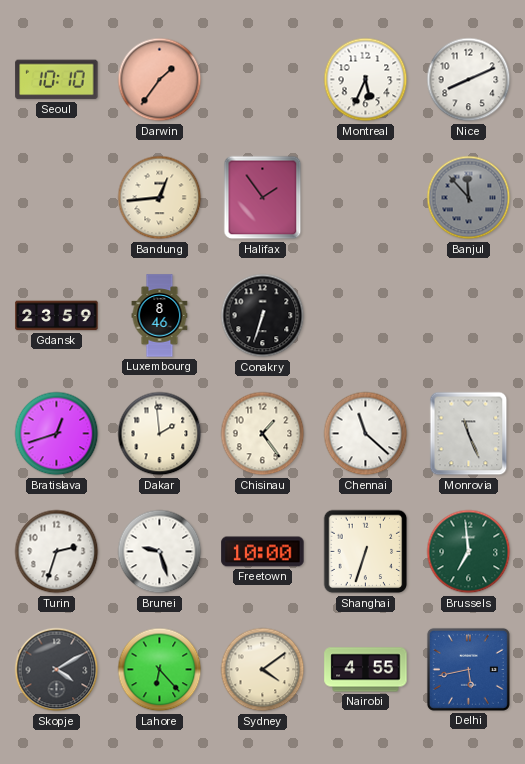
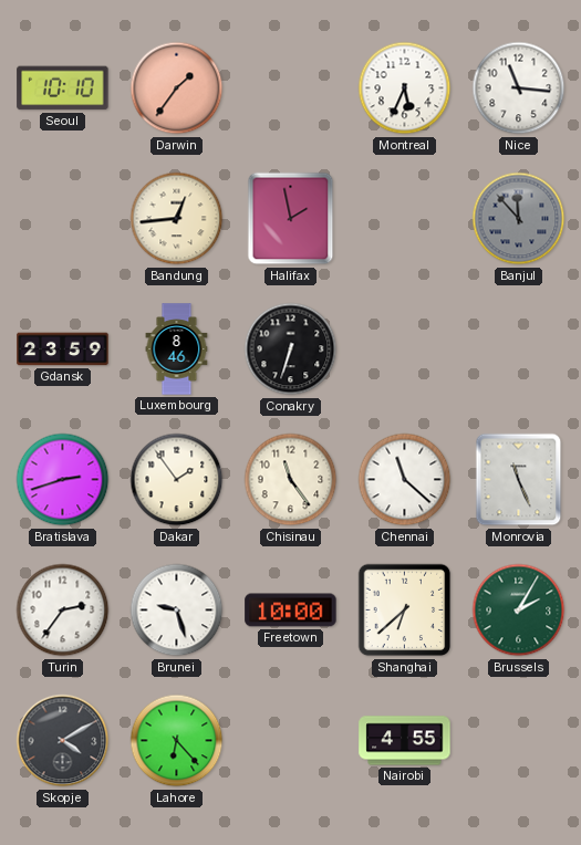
Nice: 8:11 -> 11:16 (519, 88)
Halifax: 1:54 -> 1:58 (291, 219)
Bratislava: 12:42 -> 2:42 (63, 480)
Dakar: 1:59 -> 1:54 (177, 480)
Chisinau: 1:24 -> 11:24 (291, 480)
Turin: 2:33 -> 2:36 (63, 611)
Shanghai: 6:33 -> 6:38 (405, 611)
Brussels: 6:59 -> 2:05 (519, 611)
Sydney: 4:09 -> none (263, 670)
Delhi: 5:43 -> none (468, 669)
